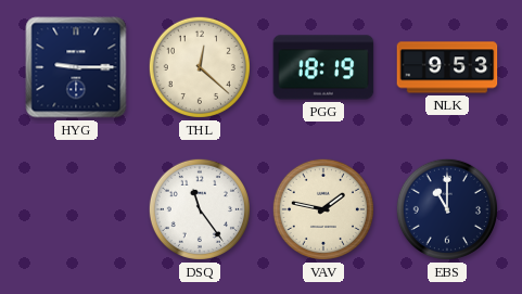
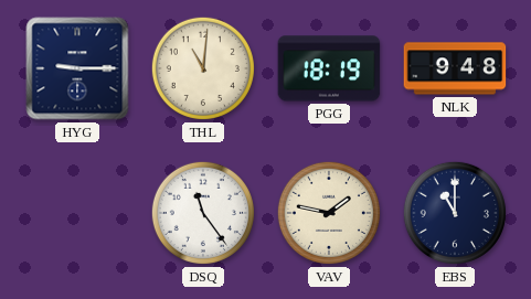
THL: 12:22 -> 11:01 (203, 68)
NLK: 9:53 -> 9:48 (455, 68)
